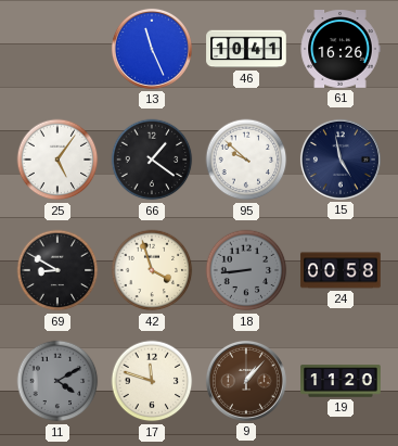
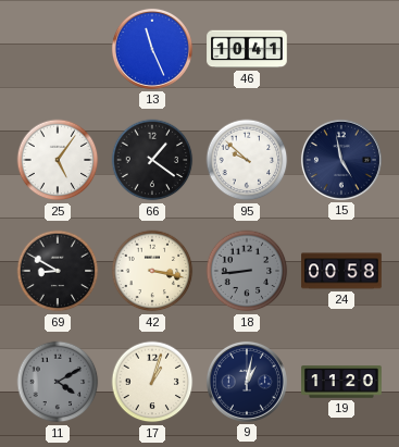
61: 16:26 -> none (341, 50)
42: 3:57 -> 3:17 (152, 271)
17: 11:48 -> 1:03 (152, 382)
9: 1:07 -> 1:02 (247, 382)
9 dial: brown -> navy (247, 382)
